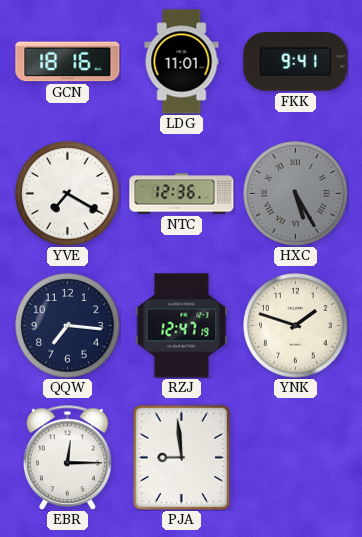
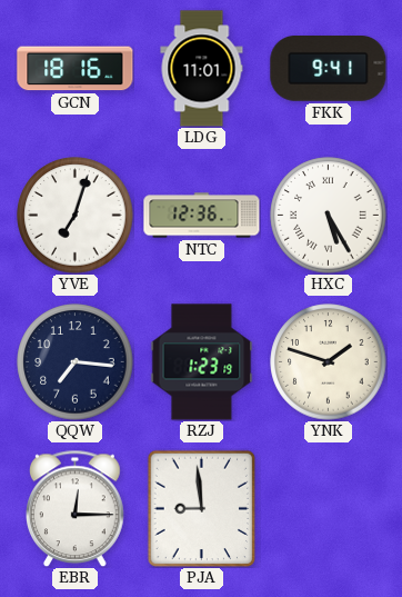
YVE: 7:20 -> 7:03 (76, 216)
HXC dial: grey -> white (329, 216)
RZJ: 12:47 -> 1:23 (202, 362)
